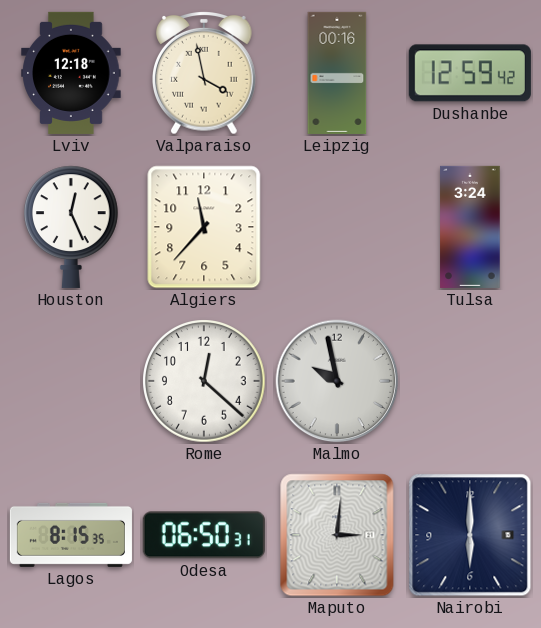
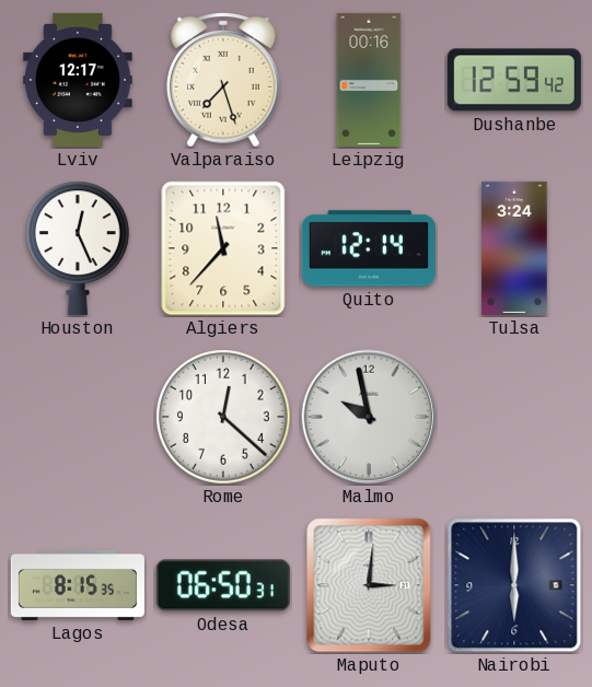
Lviv: 12:18 -> 12:17 (78, 80)
Valparaiso: 3:58 -> 7:27 (224, 81)
Quito: none -> 12:14 (369, 248)
